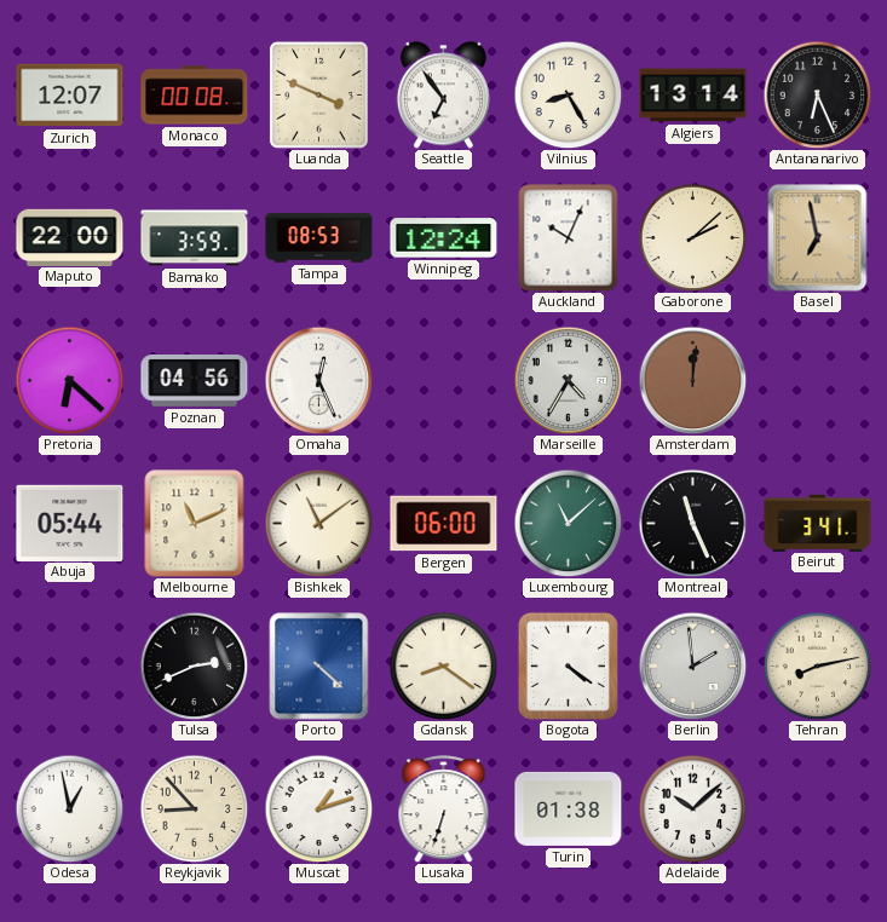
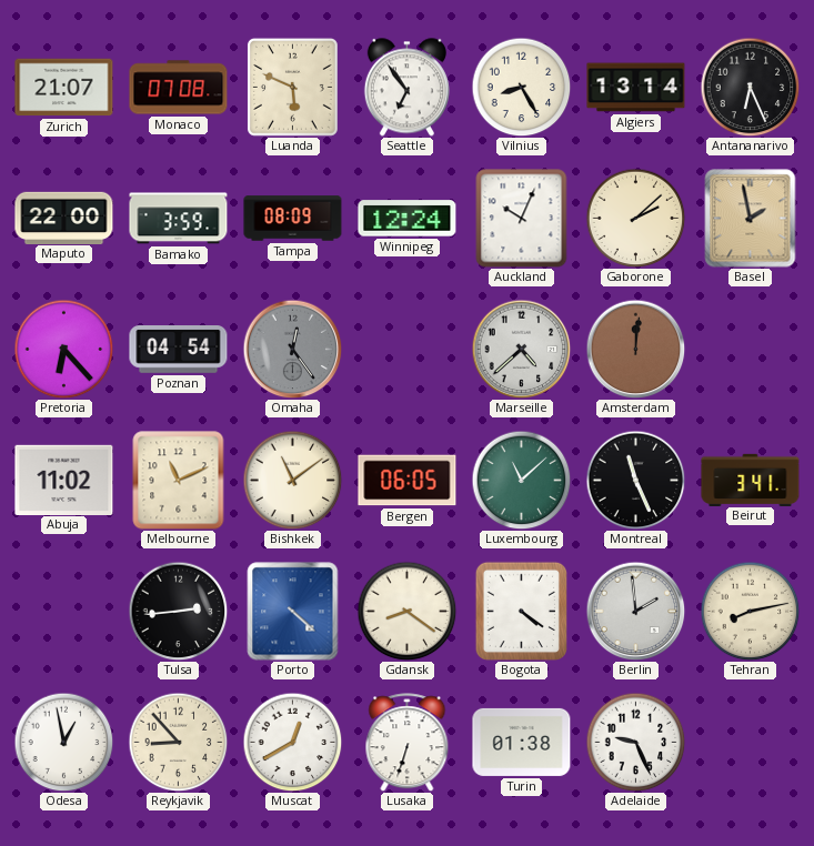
Zurich: 12:07 -> 21:07 (64, 88)
Monaco: 00:08 -> 07:08 (179, 88)
Luanda: 3:49 -> 5:49 (292, 87)
Tampa: 08:53 -> 08:09 (293, 219)
Basel: 6:58 -> 1:58 (751, 219)
Pretoria: 6:22 -> 6:23 (63, 349)
Poznan: 04:56 -> 04:54 (179, 350)
Omaha: 12:26 -> 12:24 (292, 349)
Omaha dial: white -> grey (292, 349)
Marseille: 4:35 -> 4:38 (521, 349)
Abuja: 05:44 -> 11:02 (64, 480)
Bergen: 06:00 -> 06:05 (408, 481)
Tulsa: 2:41 -> 2:44 (178, 611)
Muscat: 1:12 -> 12:40 (292, 742)
Adelaide: 10:08 -> 9:26 (635, 742)
